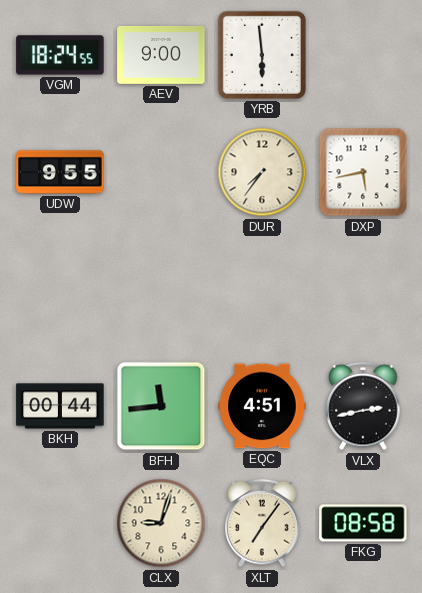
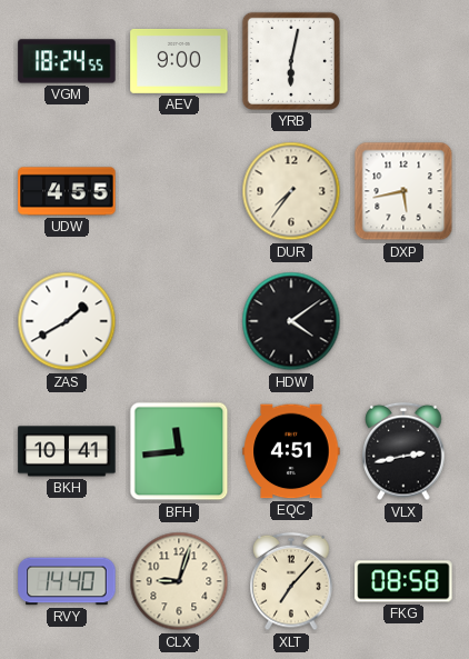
YRB: 5:59 -> 6:02 (291, 61)
UDW: 9:55 -> 4:55 (67, 191)
ZAS: none -> 1:40 (67, 321)
HDW: none -> 4:09 (291, 321)
BKH: 00:44 -> 10:41 (67, 451)
RVY: none -> 14:40 (67, 581)
XLT: 7:06 -> 7:07 (291, 581)
